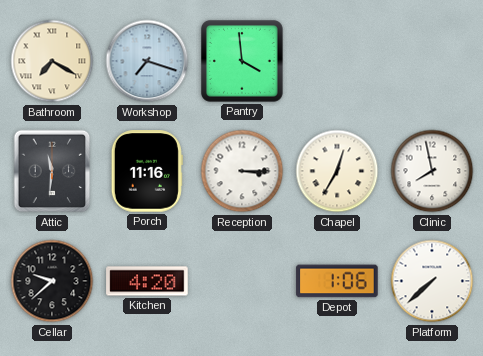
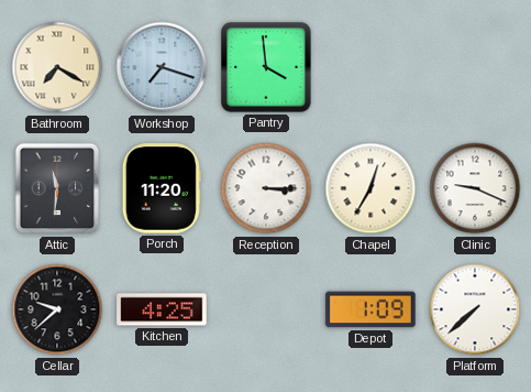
Porch: 11:16 -> 11:20 (162, 188)
Clinic: 7:58 -> 9:19 (475, 188)
Kitchen: 4:20 -> 4:25 (162, 309)
Depot: 1:06 -> 1:09 (370, 309)
